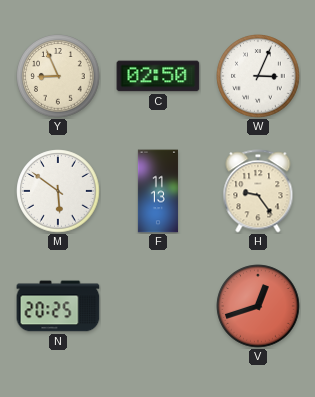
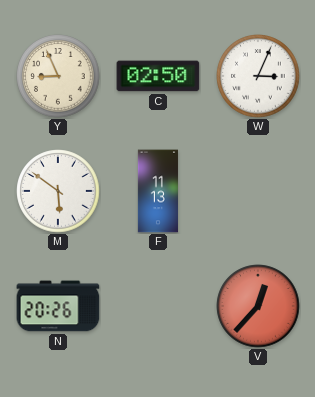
H: 9:24 -> none (258, 191)
N: 20:25 -> 20:26 (58, 306)
V: 12:42 -> 12:37 (258, 306)
